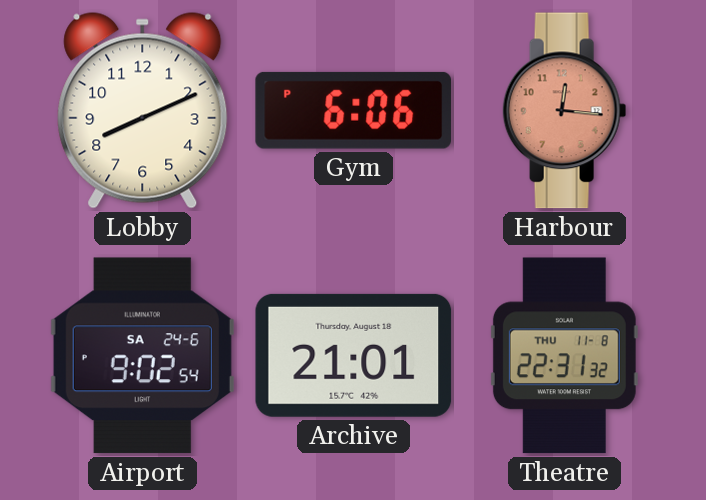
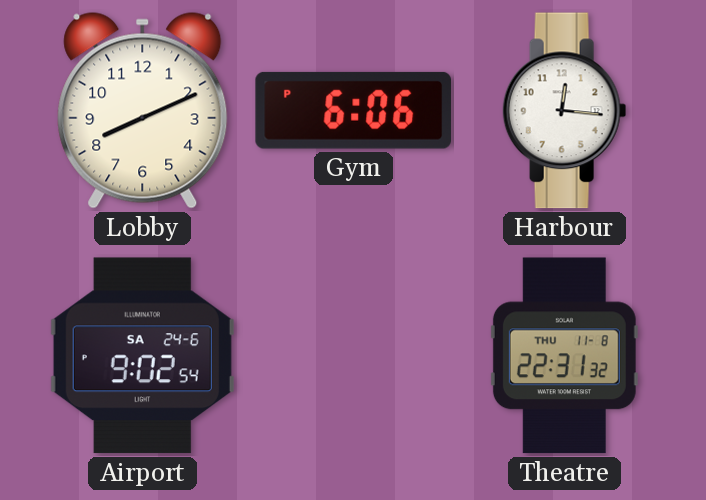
Harbour dial: salmon -> white (565, 111)
Archive: 21:01 -> none (354, 355)
